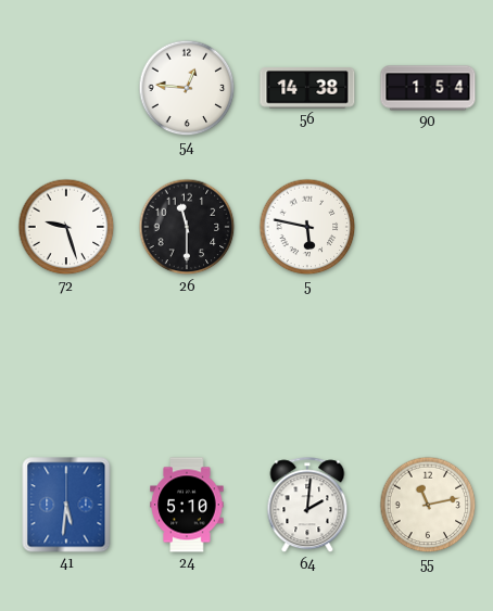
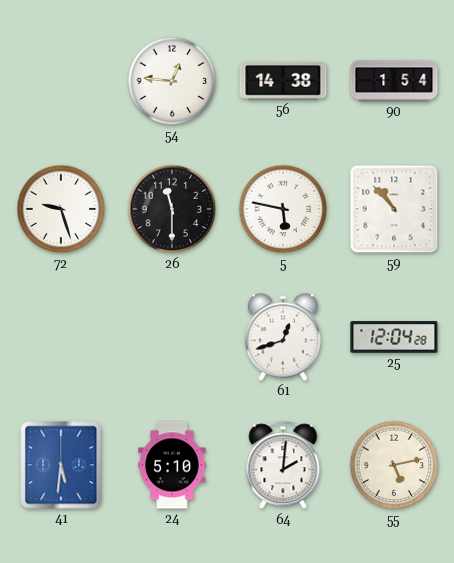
59: none -> 10:53 (394, 209)
61: none -> 12:42 (283, 337)
25: none -> 12:04 (394, 337)
55: 11:13 -> 5:13 (394, 465)
